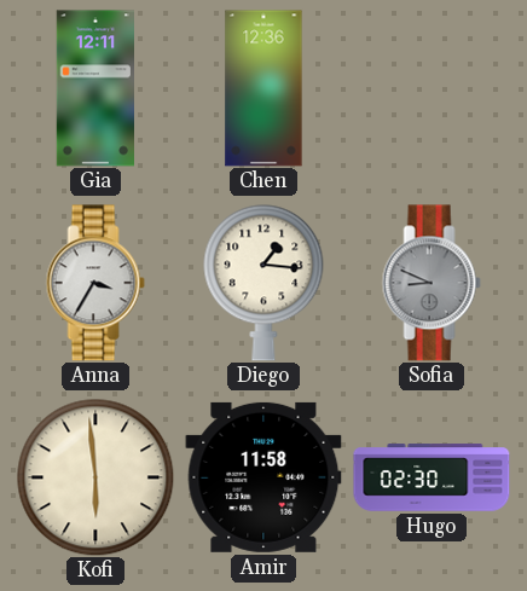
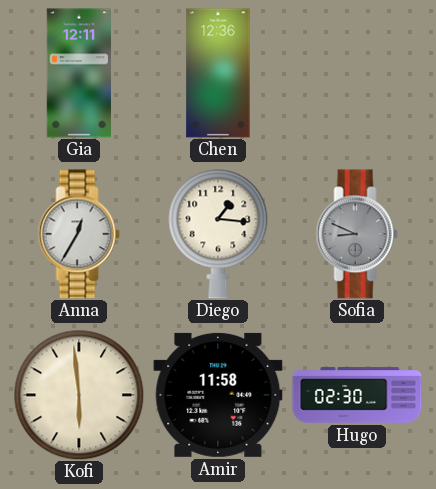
Anna: 3:35 -> 12:35 (79, 234)
